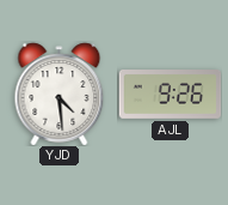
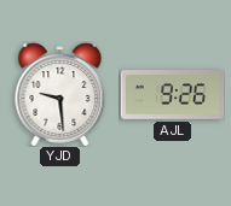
YJD: 4:29 -> 9:29 (60, 94)
